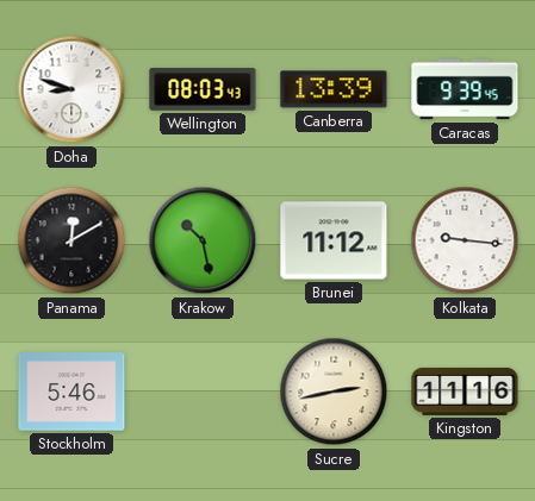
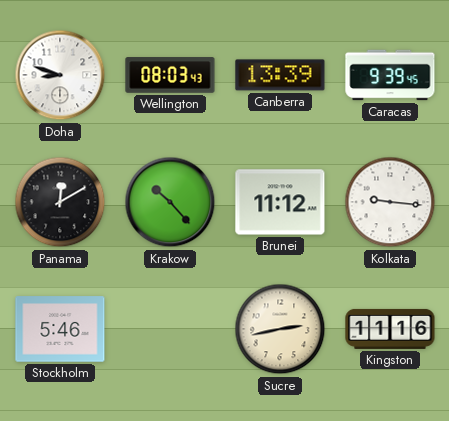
Krakow: 10:28 -> 10:23 (170, 202)
